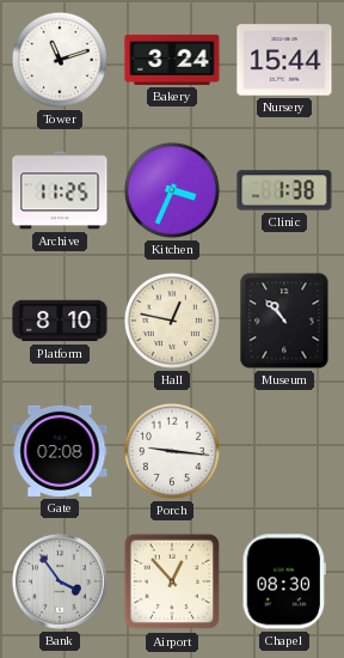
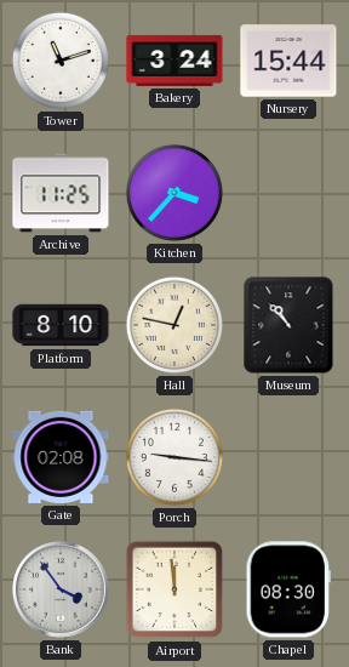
Kitchen: 3:34 -> 3:37 (174, 193)
Clinic: 1:38 -> none (284, 190)
Airport: 12:53 -> 11:59 (174, 589)
